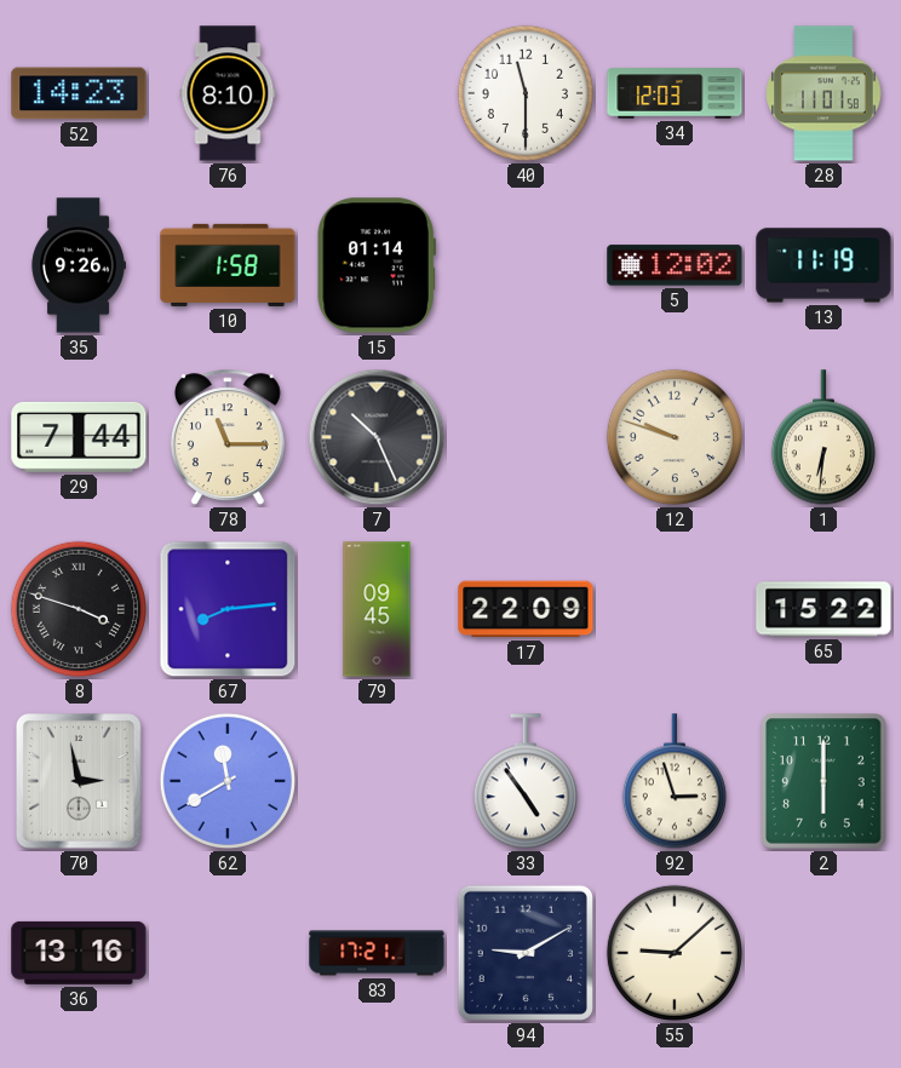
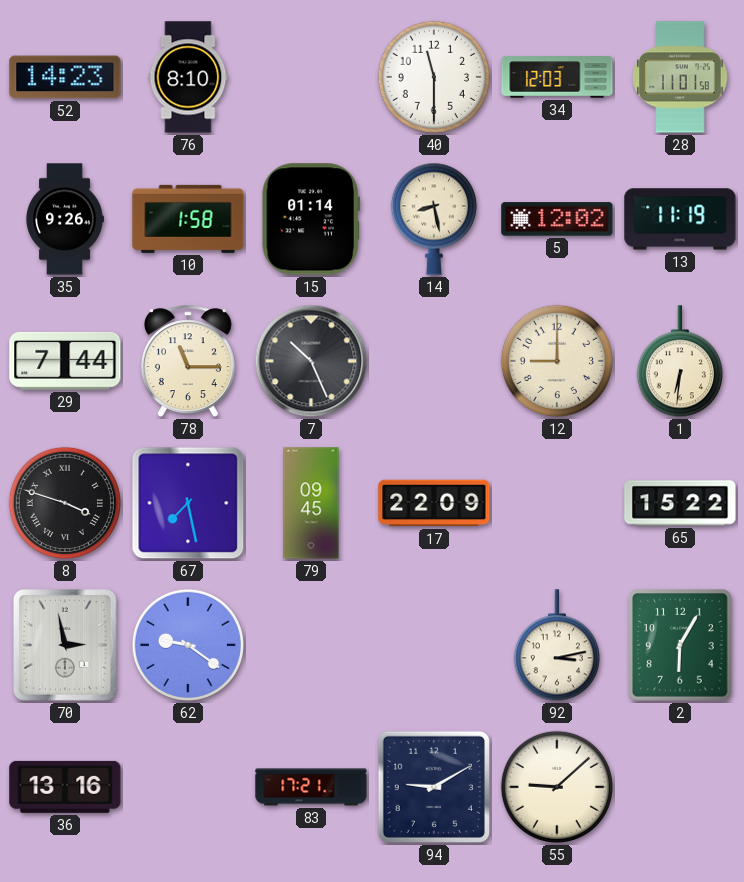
14: none -> 8:28 (434, 219)
12: 9:48 -> 9:00 (557, 361)
67: 8:14 -> 7:28 (188, 503)
62: 11:40 -> 9:21 (188, 645)
33: 4:54 -> none (526, 782)
92: 2:57 -> 3:13 (557, 646)
2: 6:00 -> 6:05 (680, 645)
